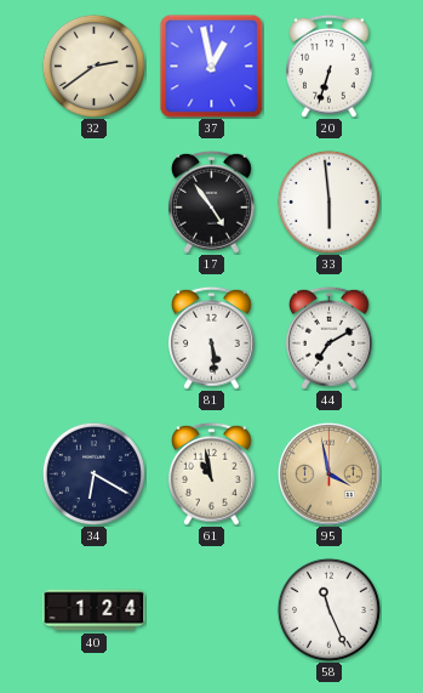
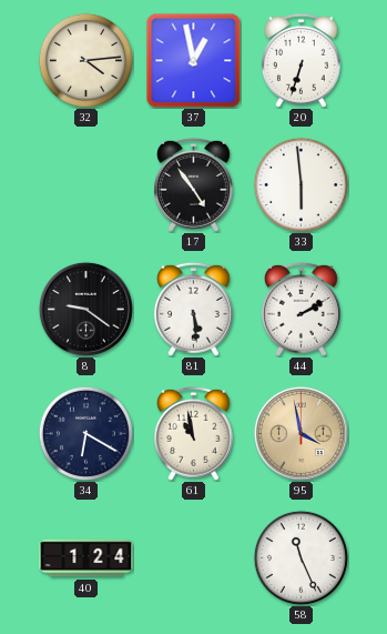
32: 2:39 -> 4:14 (85, 60)
8: none -> 9:21 (85, 309)
44: 7:10 -> 2:10 (301, 309)
